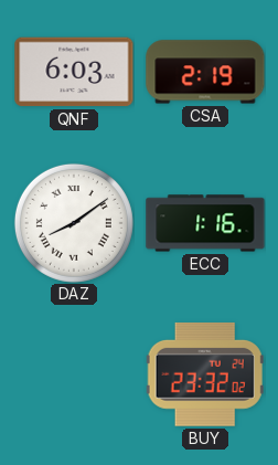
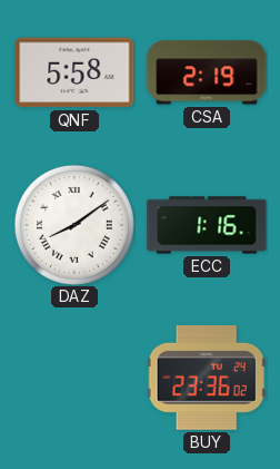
QNF: 6:03 -> 5:58 (74, 72)
BUY: 23:32 -> 23:36 (207, 378)
